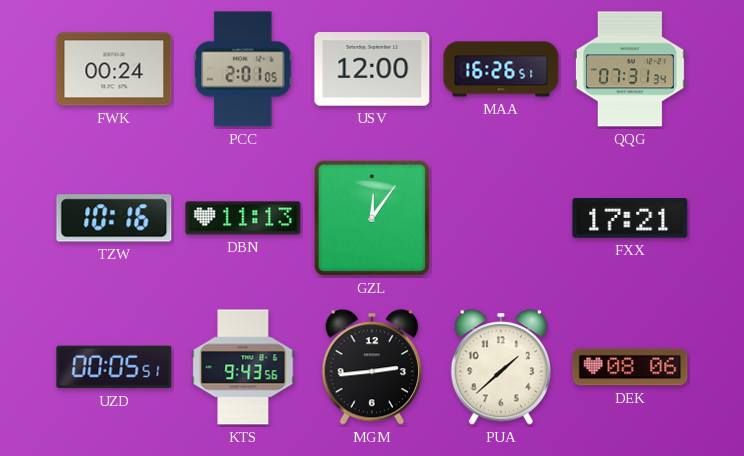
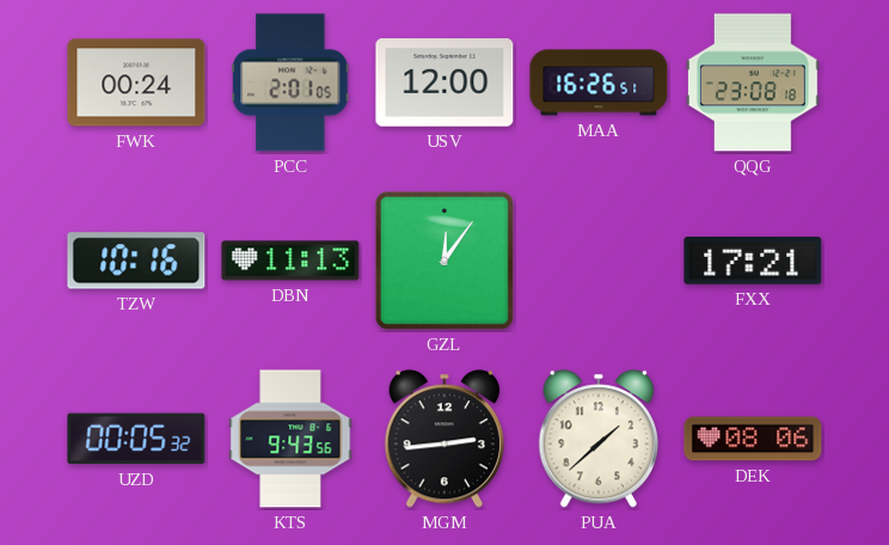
QQG: 07:31 -> 23:08 (753, 82)
UZD: 00:05:51 -> 00:05:32 (136, 439)
